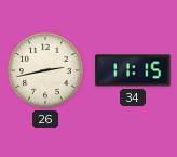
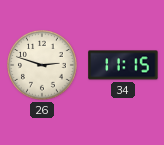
26: 2:43 -> 2:48 (43, 66)
